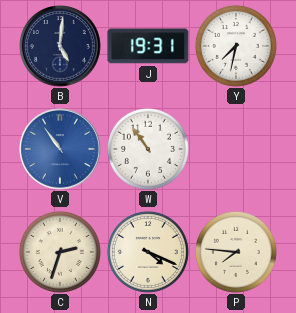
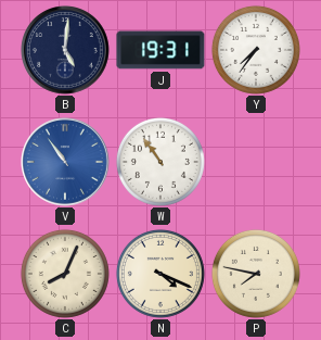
Y: 7:32 -> 7:36 (256, 50)
C: 2:33 -> 8:04 (65, 274)
P: 7:46 -> 7:47 (256, 274)
